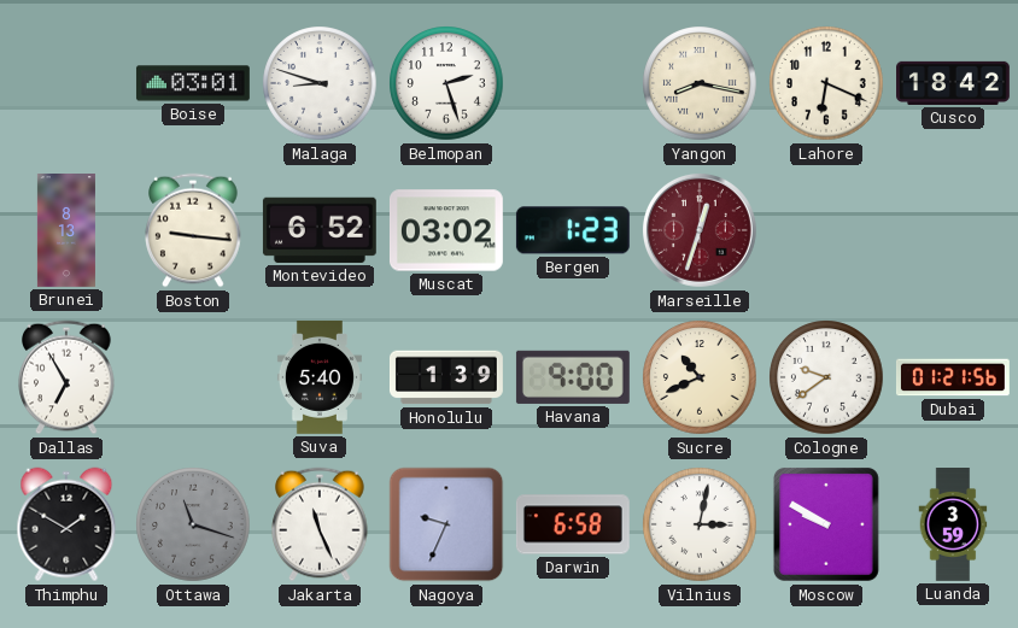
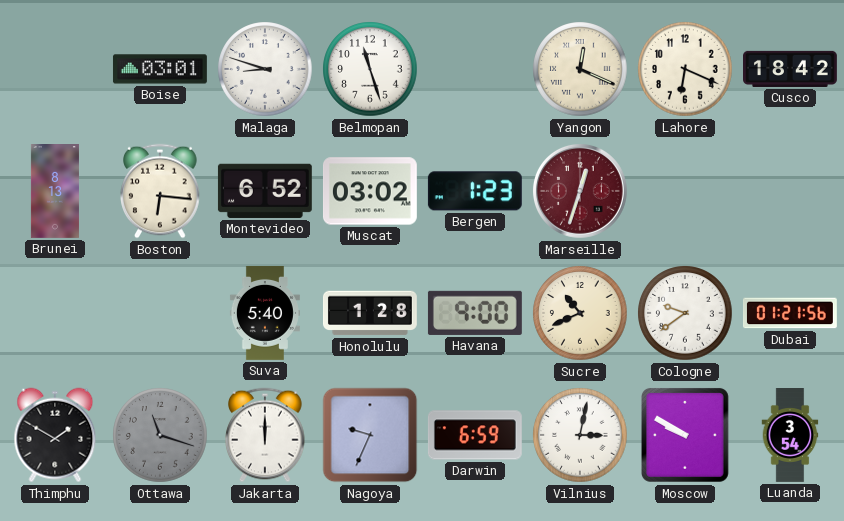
Belmopan: 2:27 -> 11:27 (370, 69)
Yangon: 8:17 -> 12:19 (580, 69)
Boston: 9:16 -> 6:16 (160, 191)
Dallas: 6:55 -> none (66, 377)
Honolulu: 1:39 -> 1:28 (370, 313)
Jakarta: 11:26 -> 12:00 (265, 435)
Darwin: 6:58 -> 6:59 (475, 435)
Luanda: 3:59 -> 3:54 (790, 436)
